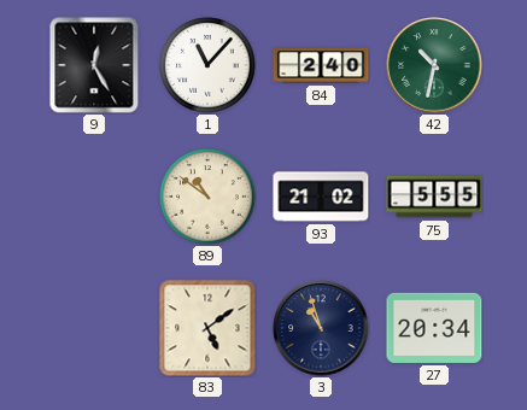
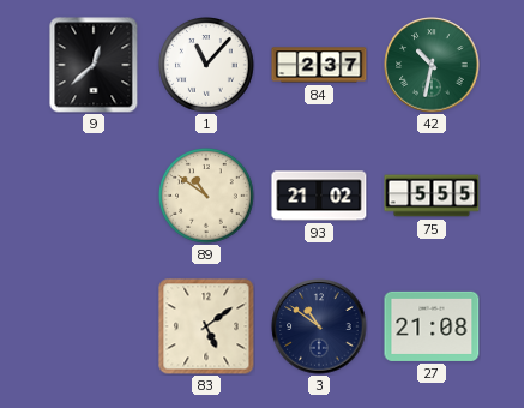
9: 12:25 -> 12:38 (94, 65)
84: 2:40 -> 2:37 (319, 65)
3: 10:57 -> 10:51 (319, 326)
27: 20:34 -> 21:08 (432, 326)
